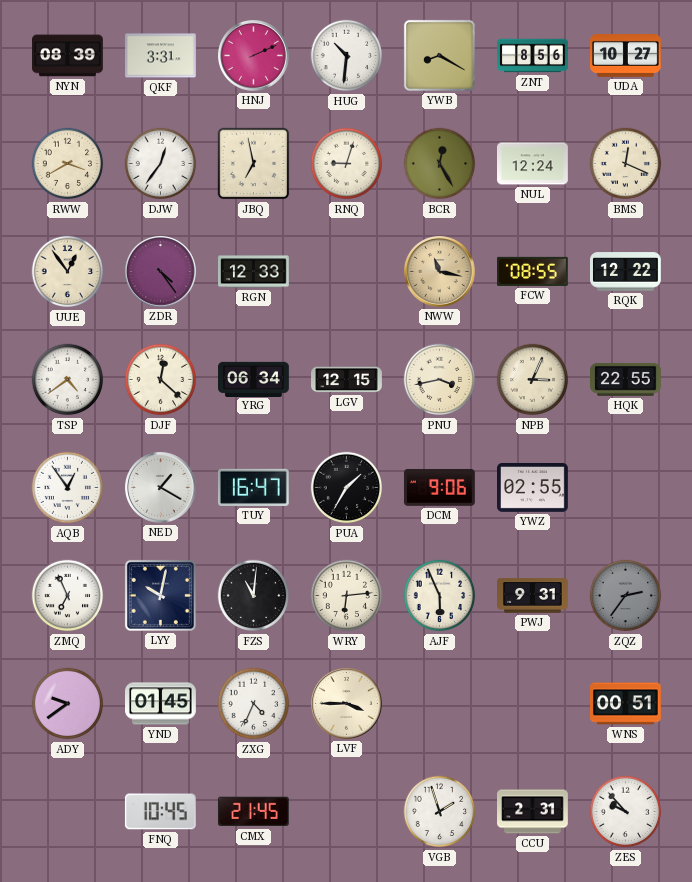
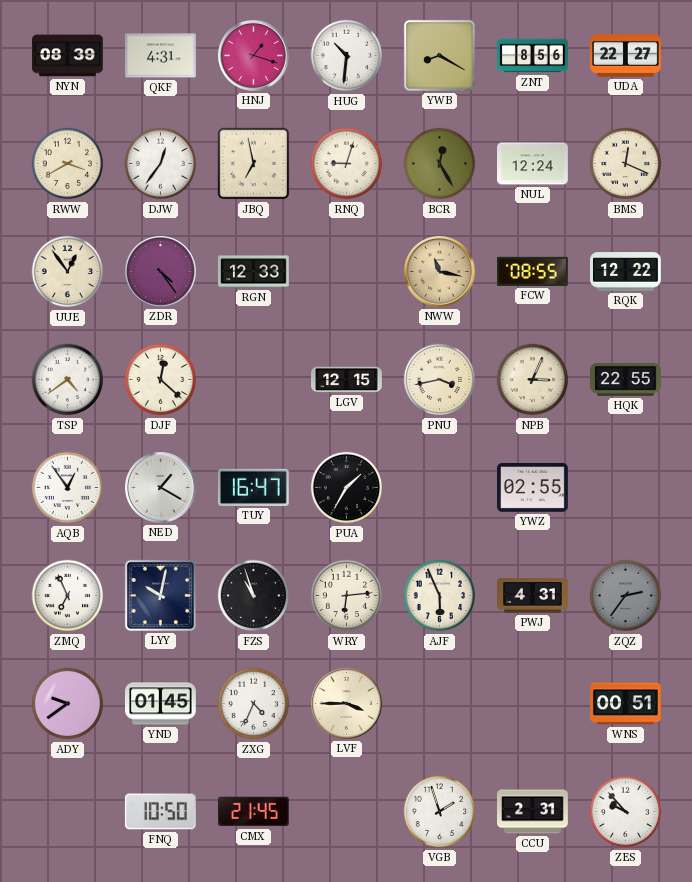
QKF: 3:31 -> 4:31 (161, 56)
HNJ: 2:11 -> 1:18 (254, 56)
UDA: 10:27 -> 22:27 (626, 56)
YRG: 06:34 -> none (254, 379)
DCM: 9:06 -> none (439, 487)
FZS: 11:01 -> 10:57 (254, 596)
PWJ: 9:31 -> 4:31 (533, 596)
FNQ: 10:45 -> 10:50 (160, 812)
